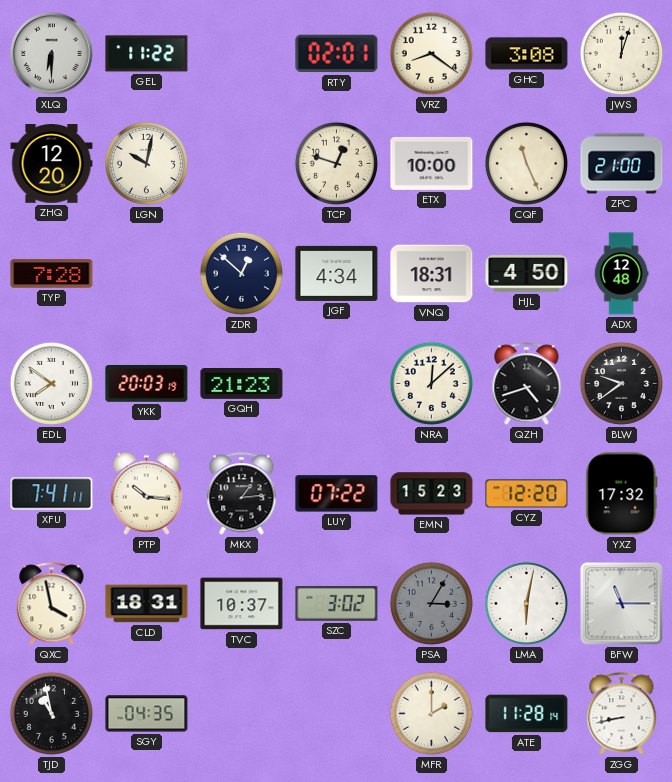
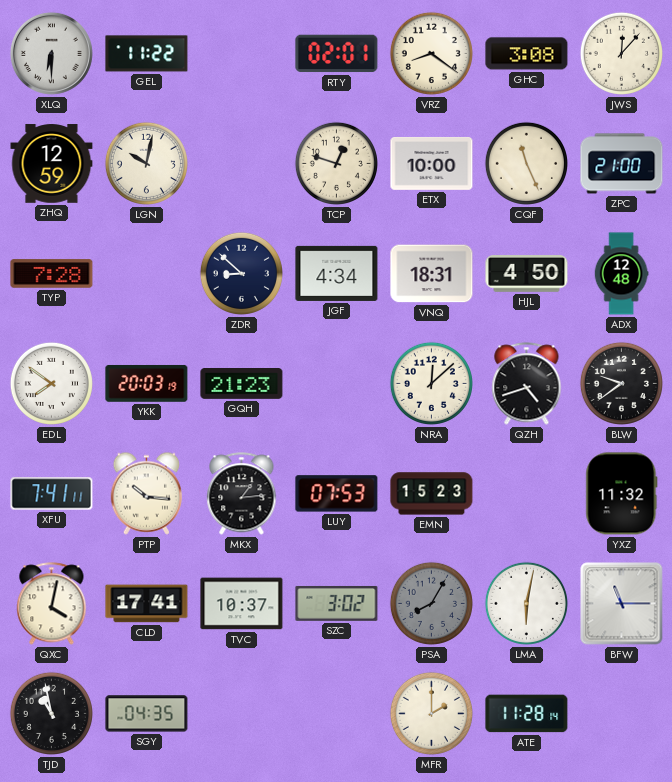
JWS: 12:03 -> 12:07 (621, 53)
ZHQ: 12:20 -> 12:59 (52, 164)
ZDR: 12:52 -> 8:52 (241, 273)
LUY: 07:22 -> 07:53 (337, 494)
CYZ: 12:20 -> none (527, 494)
YXZ: 17:32 -> 11:32 (622, 494)
QXC: 3:58 -> 4:02 (52, 604)
CLD: 18:31 -> 17:41 (147, 604)
PSA: 3:05 -> 8:05 (431, 603)
ZGG: 8:43 -> none (622, 714)
